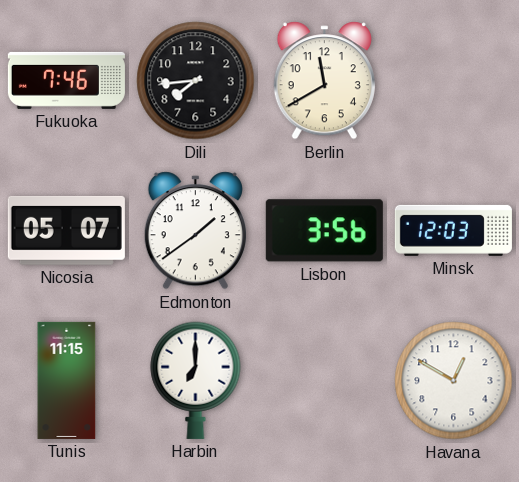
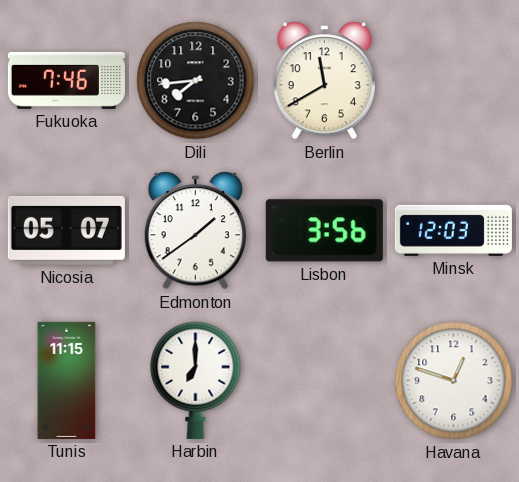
Havana: 12:50 -> 12:48 (454, 381)
